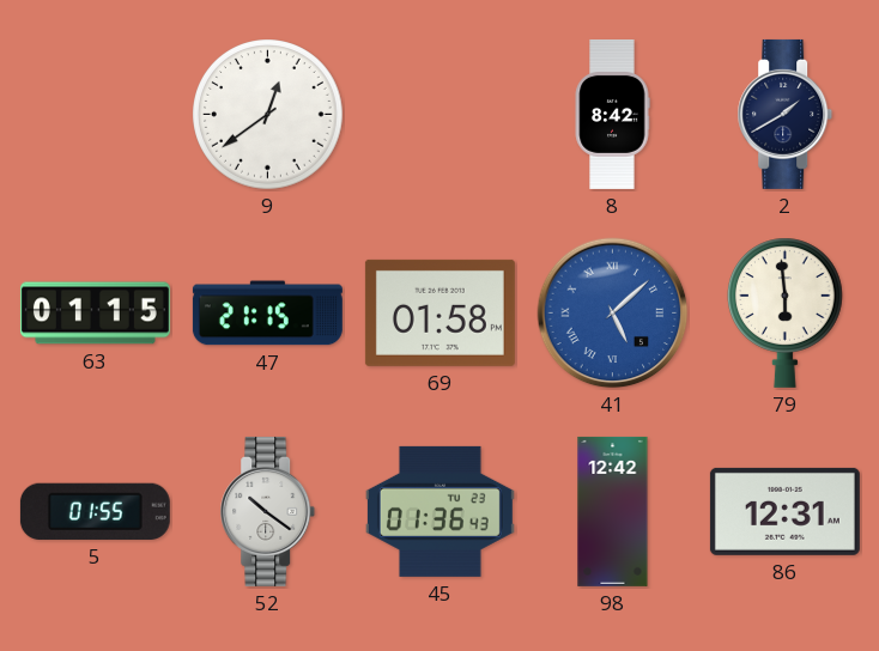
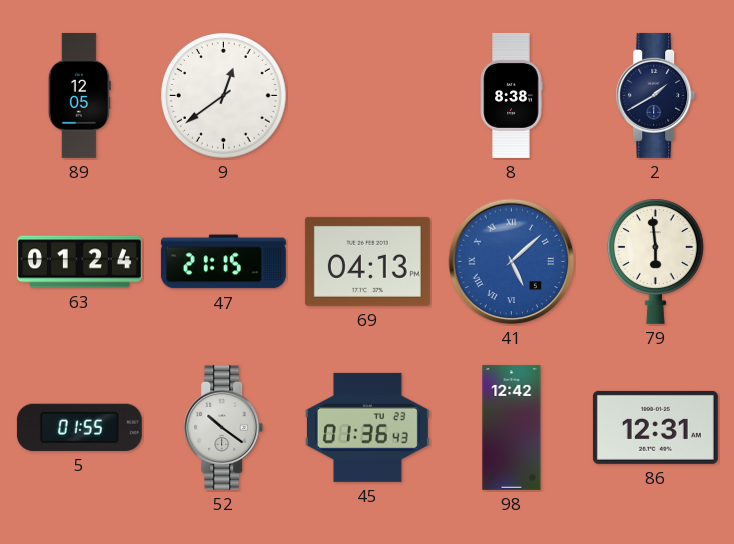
89: none -> 12:05 (79, 95)
8: 8:42 -> 8:38 (511, 95)
63: 01:15 -> 01:24 (79, 262)
69: 01:58 -> 04:13 (367, 261)
